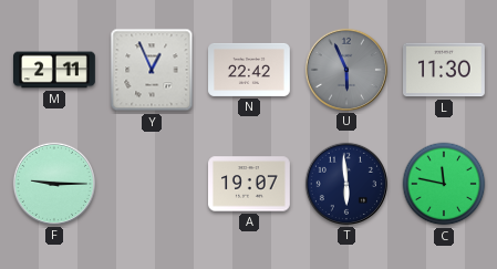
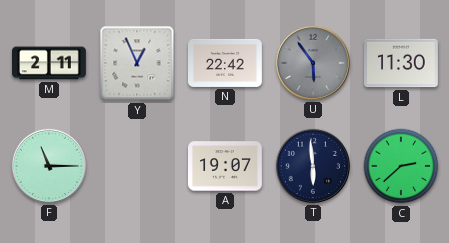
U: 5:56 -> 5:54 (313, 63)
F: 9:15 -> 11:15 (49, 166)
C: 11:47 -> 2:38 (401, 166)
